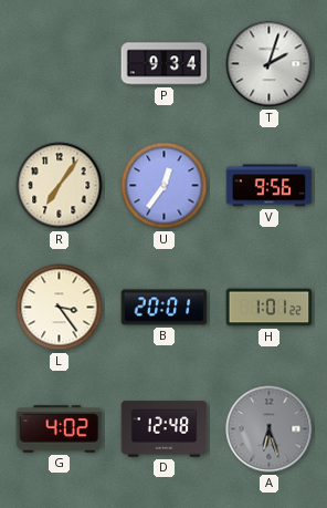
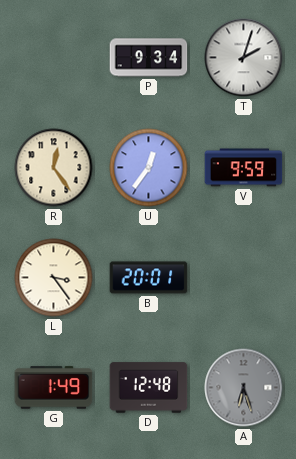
R: 7:06 -> 12:24 (54, 168)
V: 9:56 -> 9:59 (244, 168)
H: 1:01 -> none (270, 308)
G: 4:02 -> 1:49 (54, 388)
